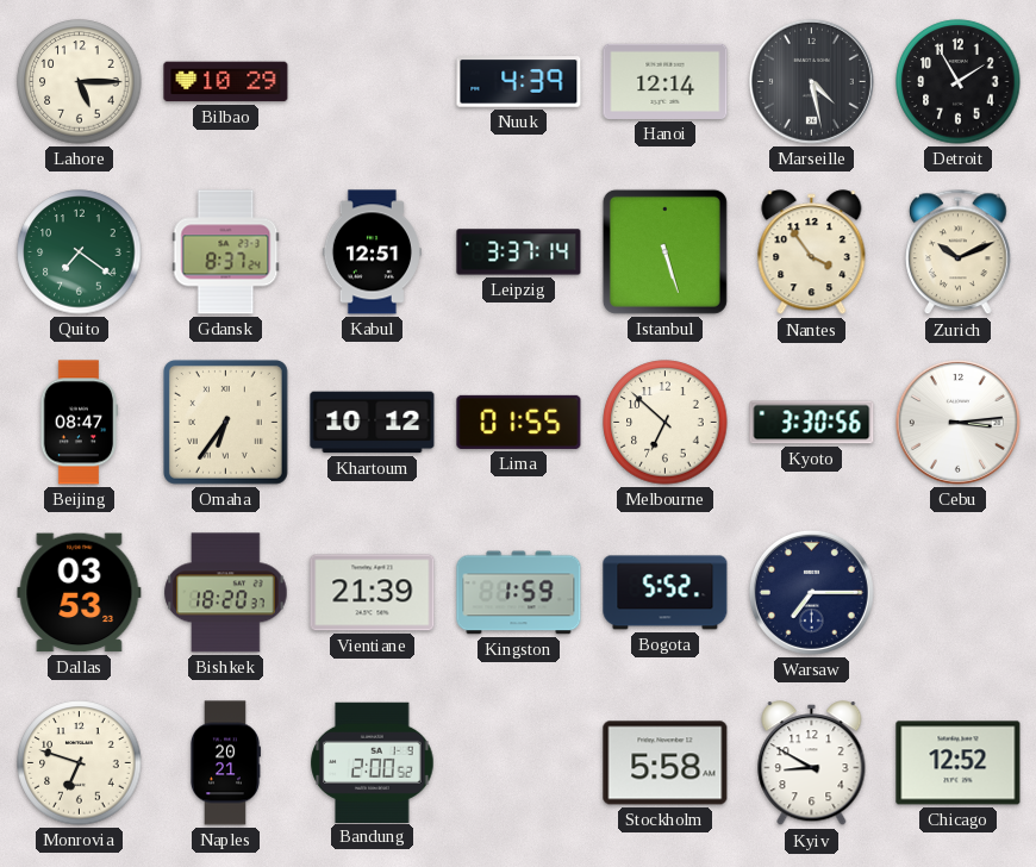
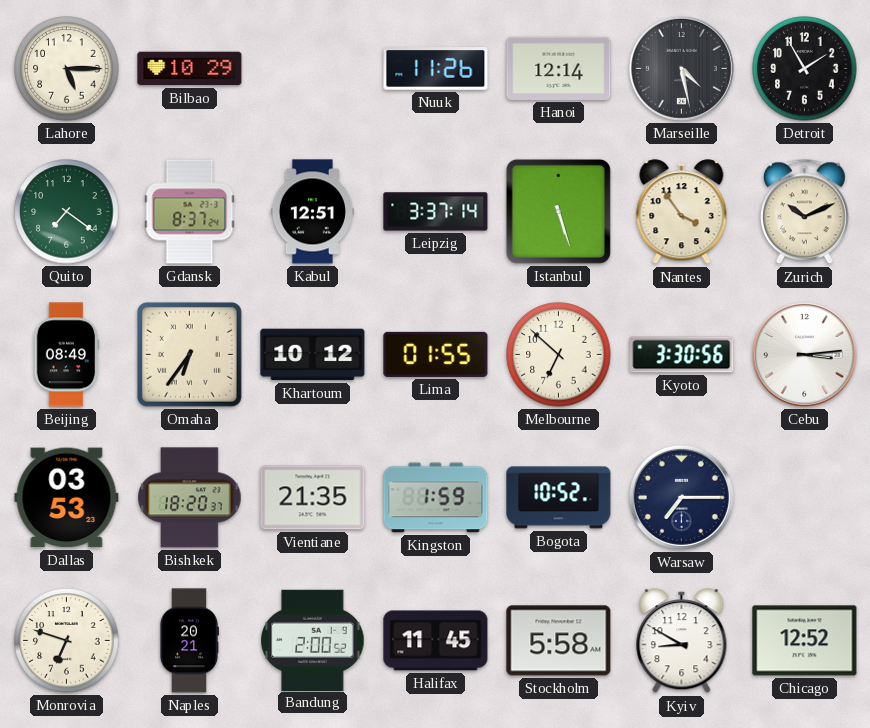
Nuuk: 4:39 -> 11:26 (436, 69)
Beijing: 08:47 -> 08:49 (66, 355)
Vientiane: 21:39 -> 21:35 (313, 498)
Bogota: 5:52 -> 10:52 (559, 498)
Halifax: none -> 11:45 (436, 641)
